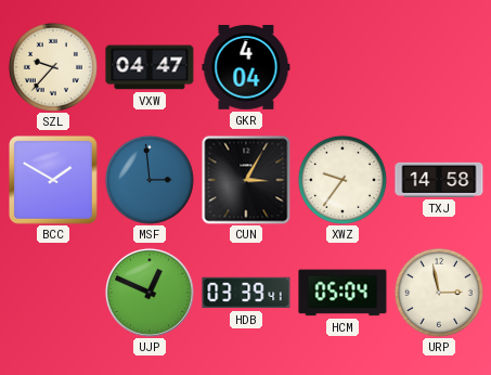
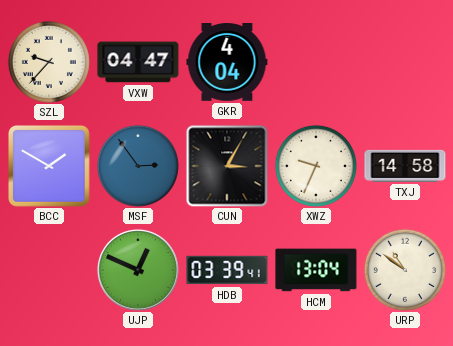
MSF: 2:59 -> 2:54 (138, 166)
XWZ: 9:36 -> 9:34 (316, 166)
HCM: 05:04 -> 13:04 (316, 270)
URP: 2:58 -> 10:51 (405, 270)
